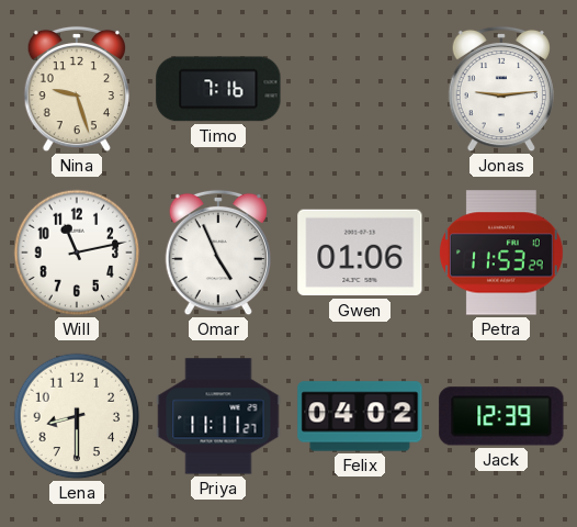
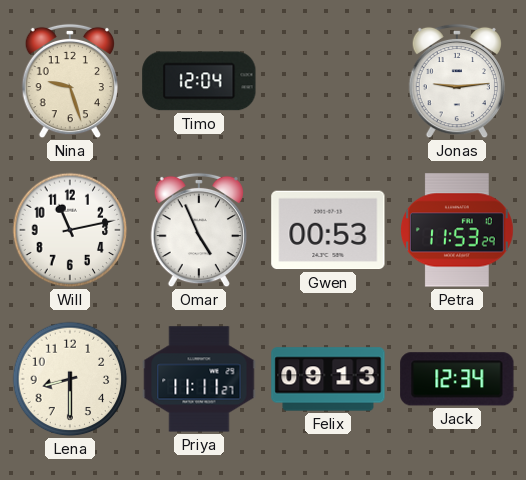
Timo: 7:16 -> 12:04 (199, 81)
Gwen: 01:06 -> 00:53 (328, 230)
Felix: 04:02 -> 09:13 (328, 379)
Jack: 12:39 -> 12:34 (457, 379)
